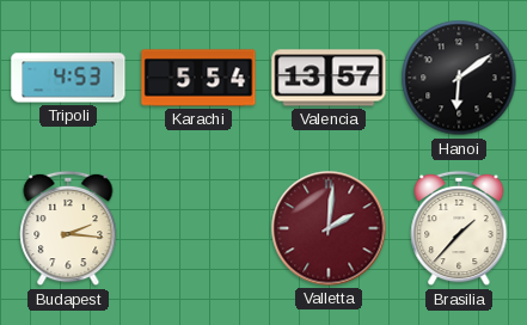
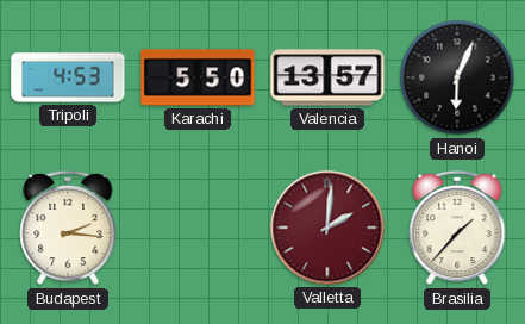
Karachi: 5:54 -> 5:50 (198, 77)
Hanoi: 6:09 -> 6:04 (457, 77)
